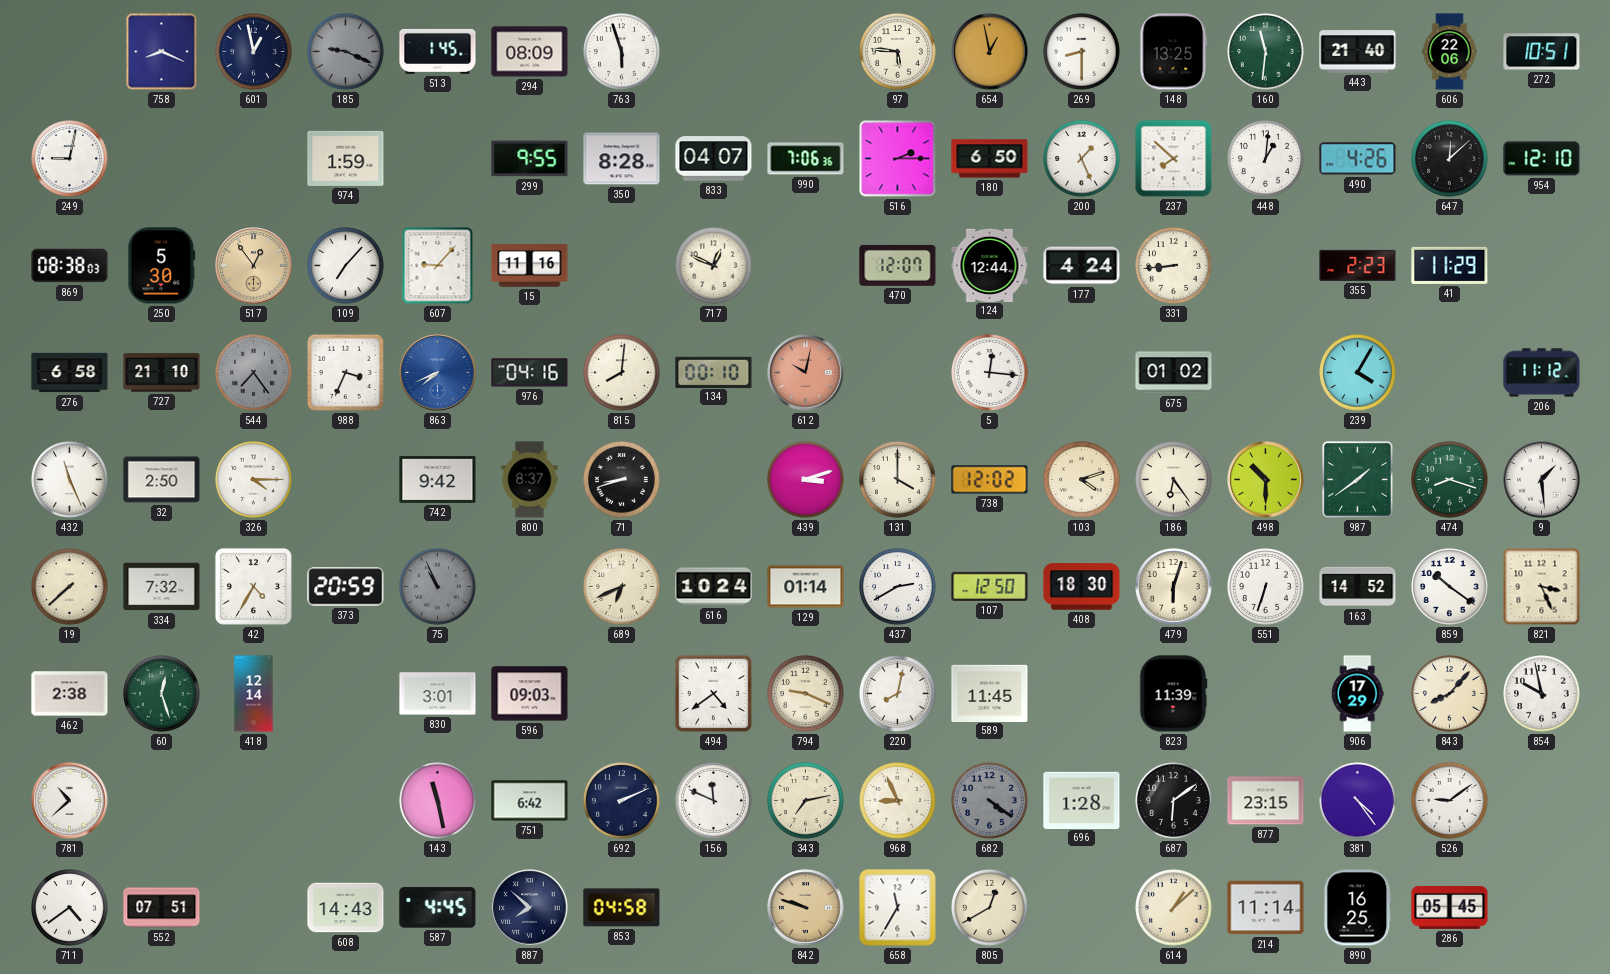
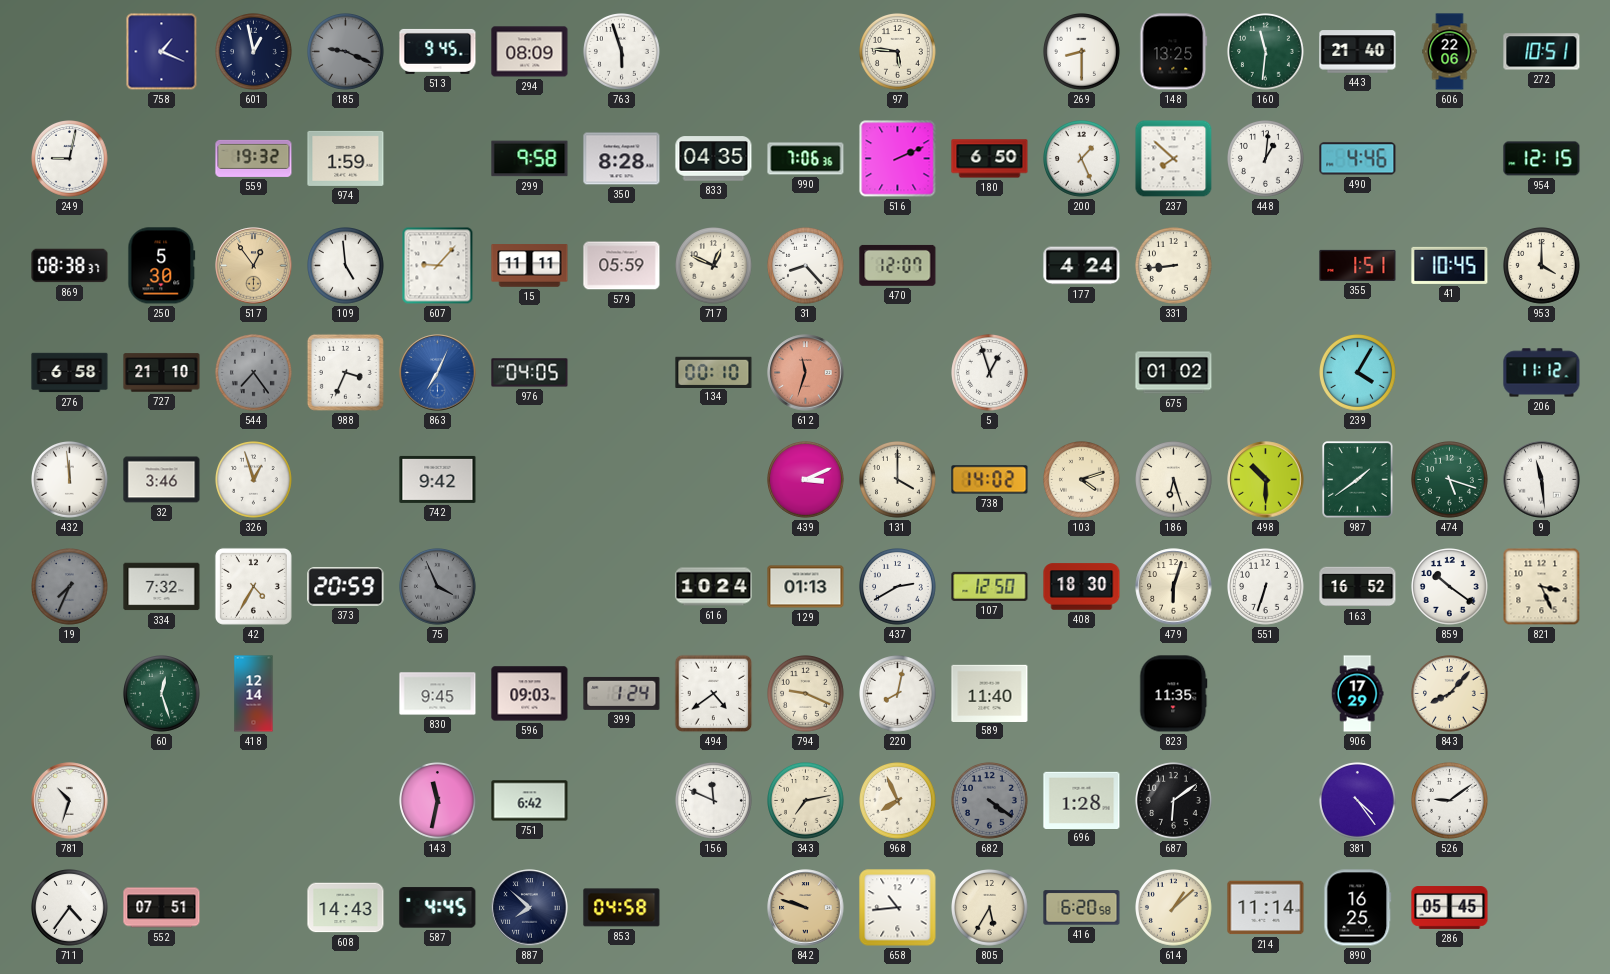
758: 8:19 -> 1:19 (162, 52)
513: 1:45 -> 9:45 (438, 51)
654: 12:58 -> none (990, 52)
559: none -> 19:32 (254, 158)
299: 9:55 -> 9:58 (530, 159)
833: 04:07 -> 04:35 (714, 159)
516: 2:15 -> 2:11 (898, 159)
490: 4:26 -> 4:46 (1358, 159)
647: 12:08 -> none (1450, 159)
954: 12:10 -> 12:15 (1542, 159)
869: 08:38:03 -> 08:38:37 (70, 266)
109: 7:07 -> 4:59 (346, 266)
15: 11:16 -> 11:11 (530, 266)
579: none -> 05:59 (622, 266)
31: none -> 8:23 (806, 266)
124: 12:44 -> none (990, 265)
355: 2:23 -> 1:51 (1358, 265)
41: 11:29 -> 10:45 (1450, 265)
953: none -> 4:00 (1542, 266)
863: 7:41 -> 7:04 (438, 373)
976: 04:16 -> 04:05 (530, 373)
815: 8:01 -> none (622, 373)
612: 10:02 -> 11:33 (806, 373)
5: 12:16 -> 12:57 (990, 373)
432: 11:26 -> 11:59 (70, 480)
32: 2:50 -> 3:46 (162, 480)
326: 4:15 -> 12:57 (254, 480)
800: 8:37 -> none (530, 480)
71: 8:42 -> none (622, 480)
439: 3:12 -> 3:11 (806, 480)
738: 12:02 -> 14:02 (990, 480)
186: 6:24 -> 6:27 (1174, 480)
474: 8:18 -> 5:18 (1450, 480)
9: 1:29 -> 11:29 (1542, 480)
19: 7:38 -> 7:34 (70, 587)
19 dial: cream -> grey (70, 587)
75: 10:56 -> 3:56 (438, 587)
689: 6:41 -> none (622, 587)
129: 01:14 -> 01:13 (806, 587)
163: 14:52 -> 16:52 (1358, 587)
462: 2:38 -> none (70, 694)
830: 3:01 -> 9:45 (438, 694)
399: none -> 1:24 (622, 693)
589: 11:45 -> 11:40 (990, 693)
823: 11:39 -> 11:35 (1174, 694)
854: 9:58 -> none (1542, 694)
781: 10:38 -> 10:33 (70, 801)
143: 11:28 -> 11:32 (438, 801)
692: 2:11 -> none (622, 801)
968: 8:56 -> 7:56 (898, 801)
877: 23:15 -> none (1266, 801)
711: 4:39 -> 4:36 (70, 908)
658: 11:35 -> 10:44 (898, 908)
805: 12:40 -> 5:35 (990, 908)
416: none -> 6:20 (1082, 908)
